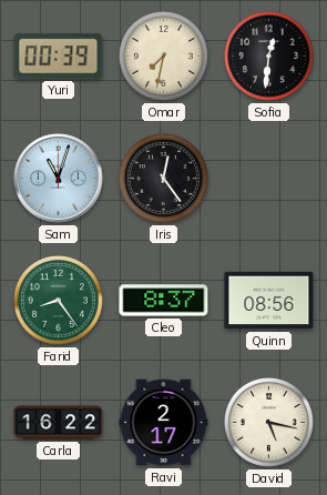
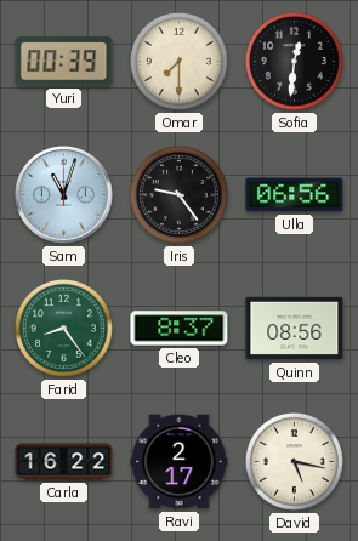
Omar: 7:32 -> 7:30 (178, 61)
Iris: 12:24 -> 9:24 (178, 194)
Ulla: none -> 06:56 (295, 195)
